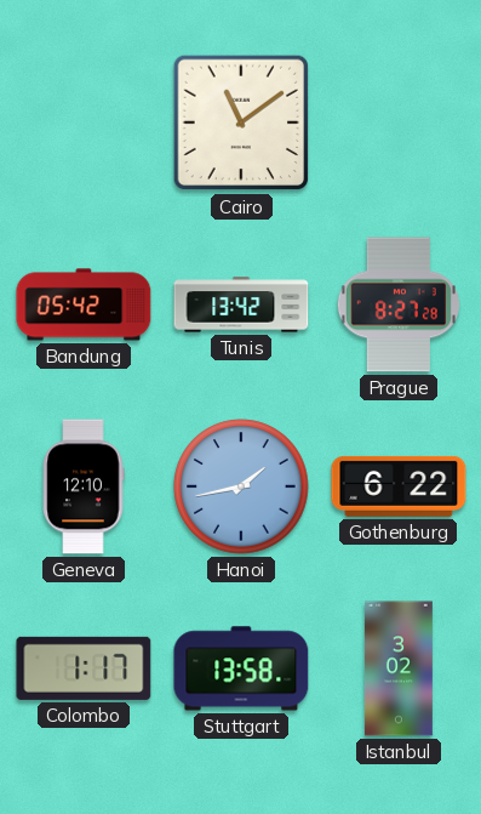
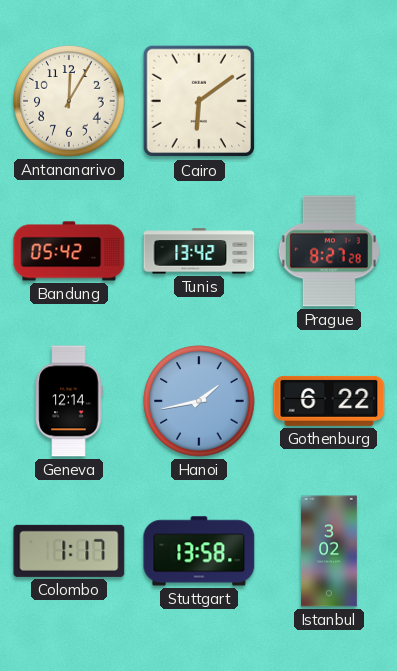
Antananarivo: none -> 12:05 (69, 101)
Cairo: 11:09 -> 6:09 (199, 101)
Geneva: 12:10 -> 12:14 (69, 401)
